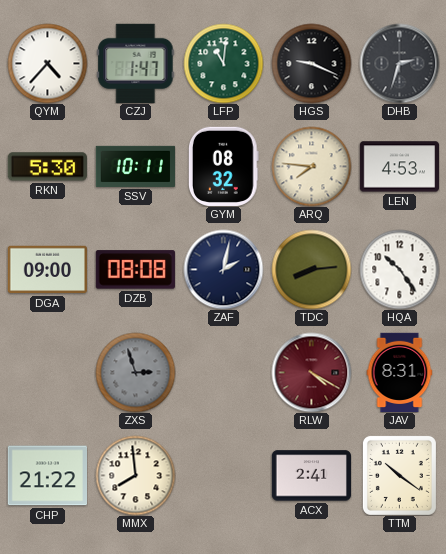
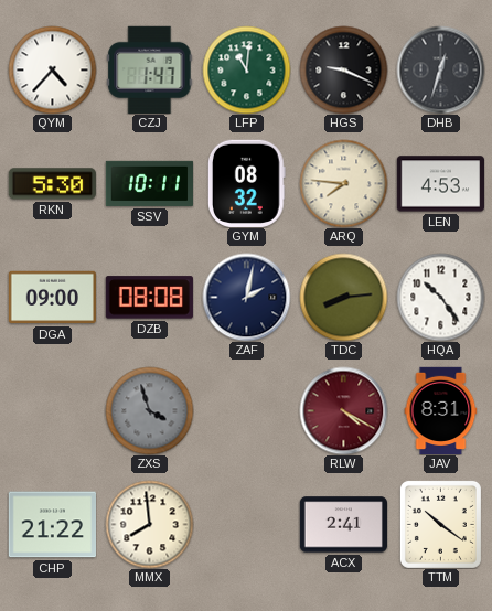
DHB: 2:33 -> 12:33 (440, 69)
ZXS: 2:57 -> 3:57 (149, 410)
